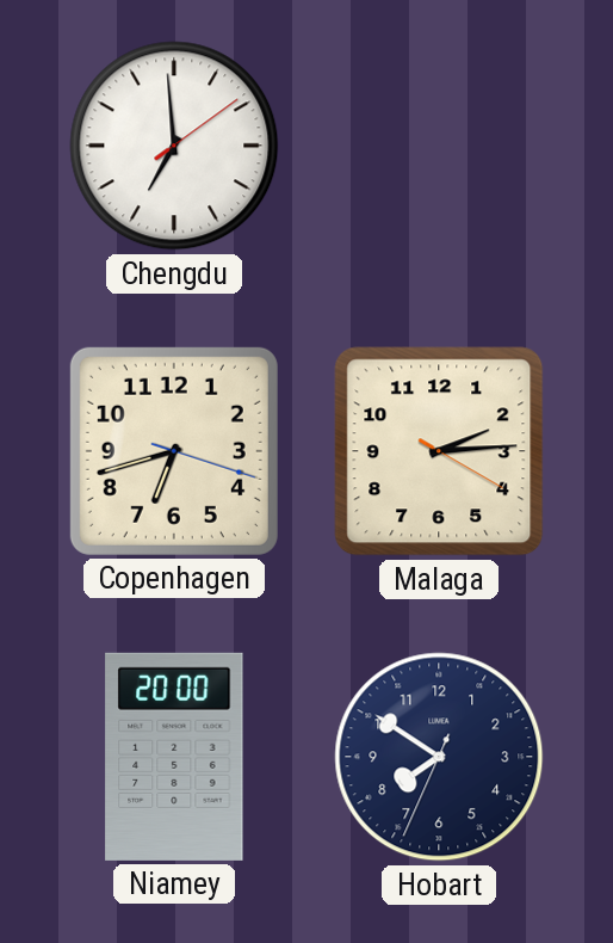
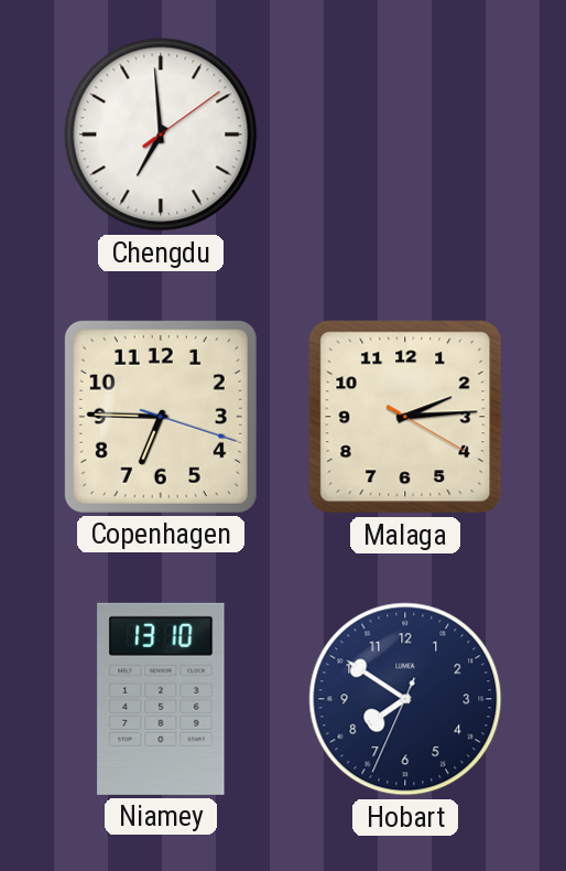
Copenhagen: 6:42 -> 6:45 (161, 417)
Niamey: 20:00 -> 13:10 (161, 699)
